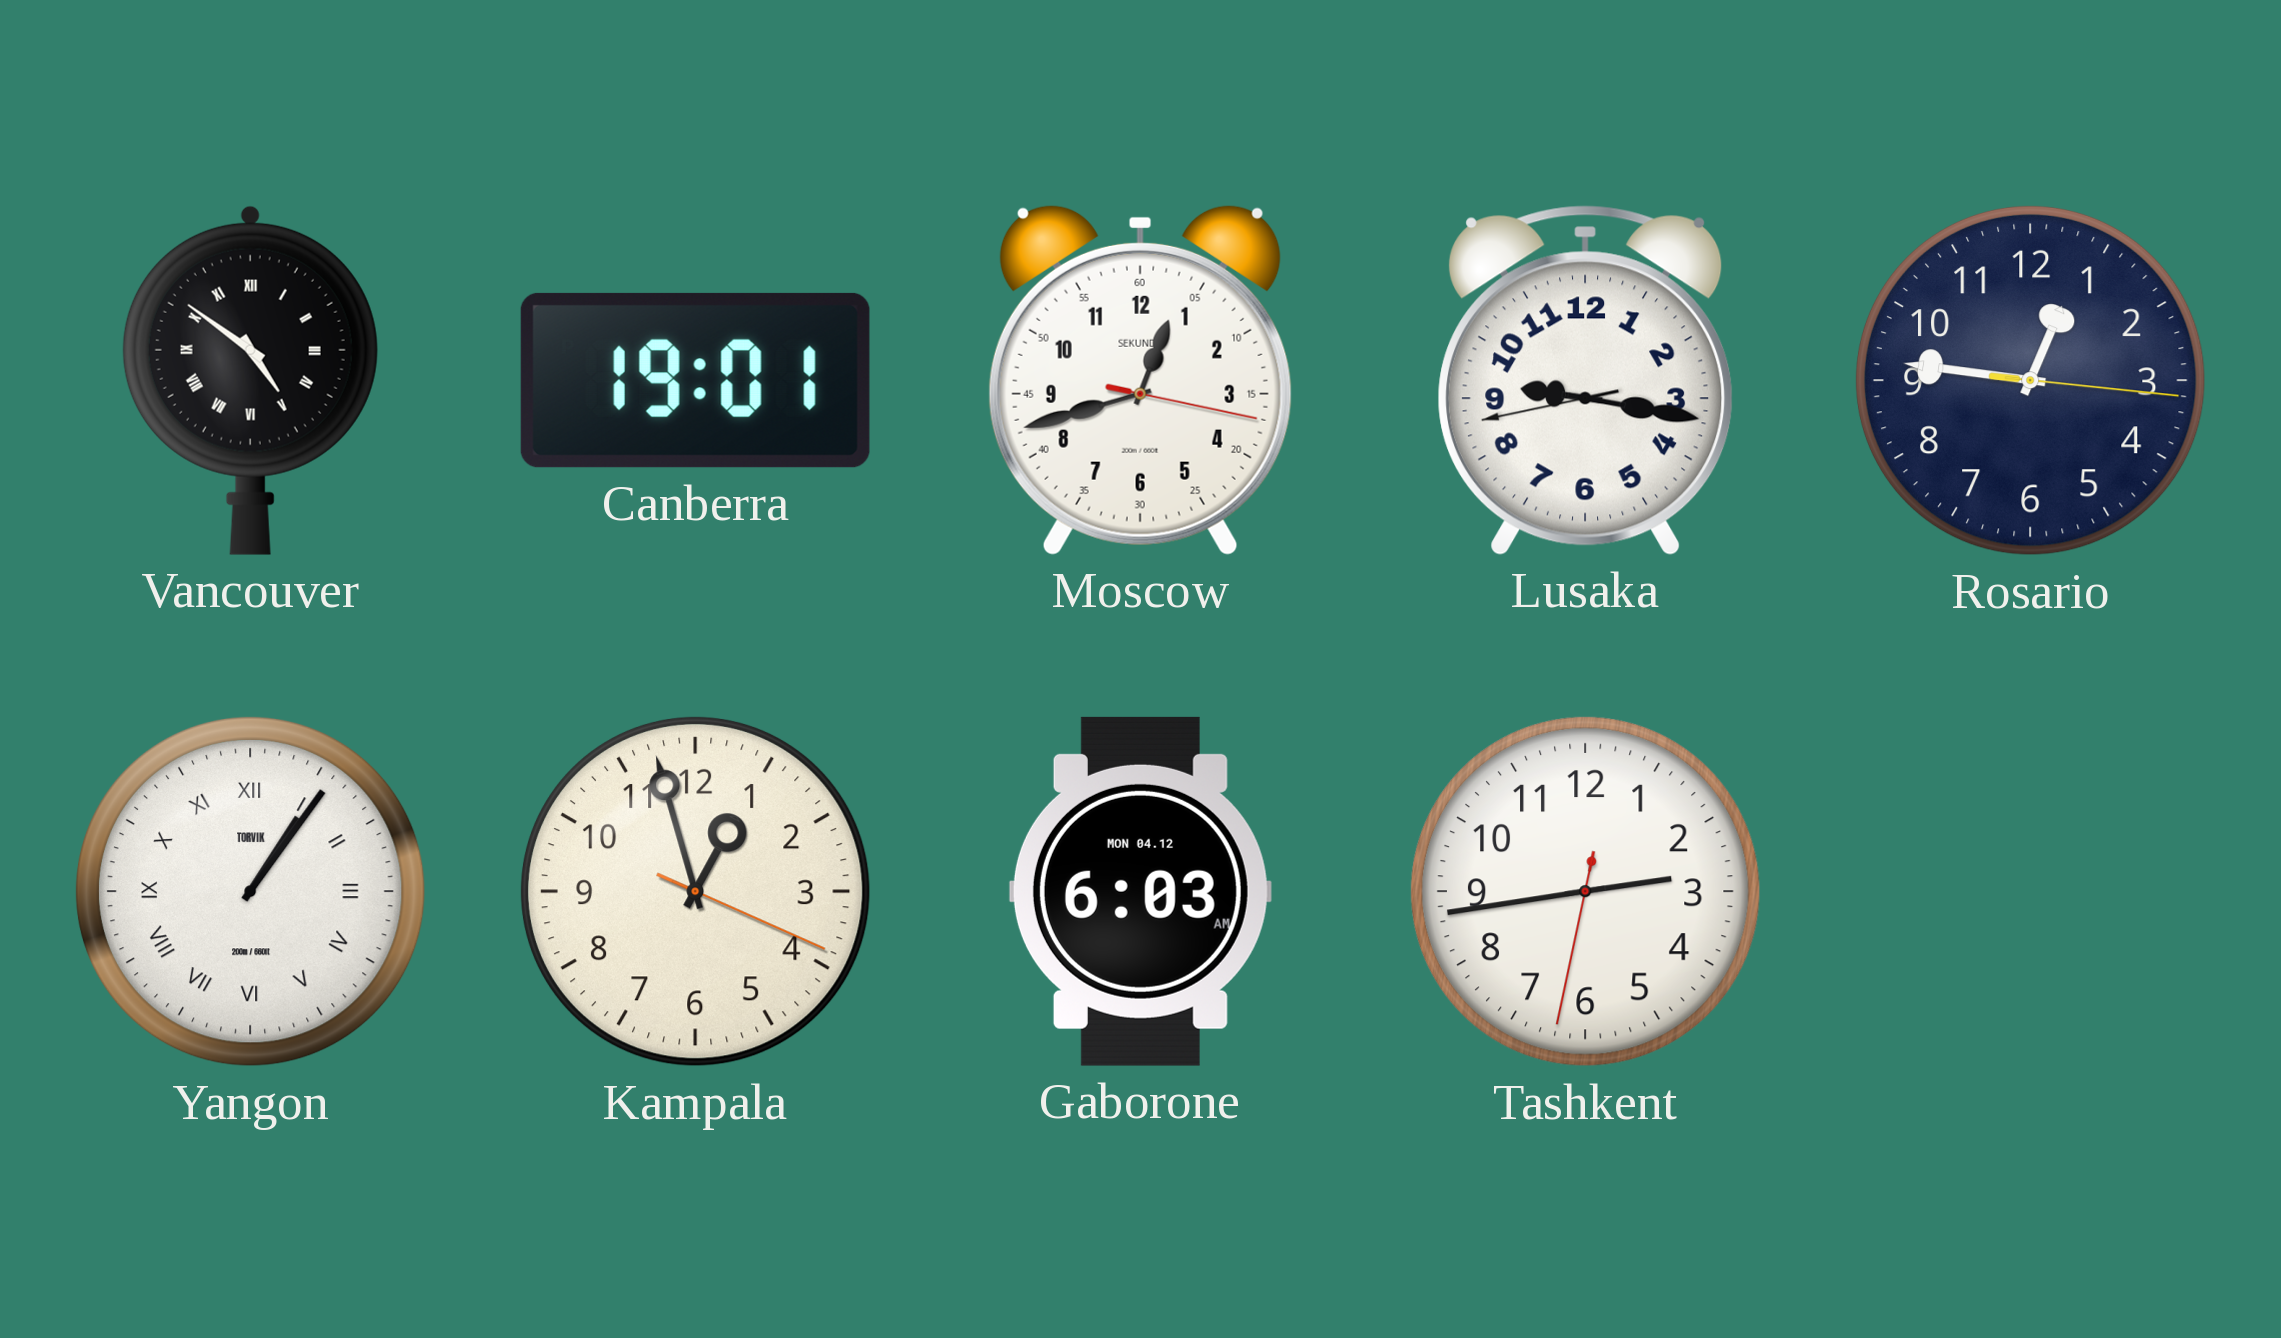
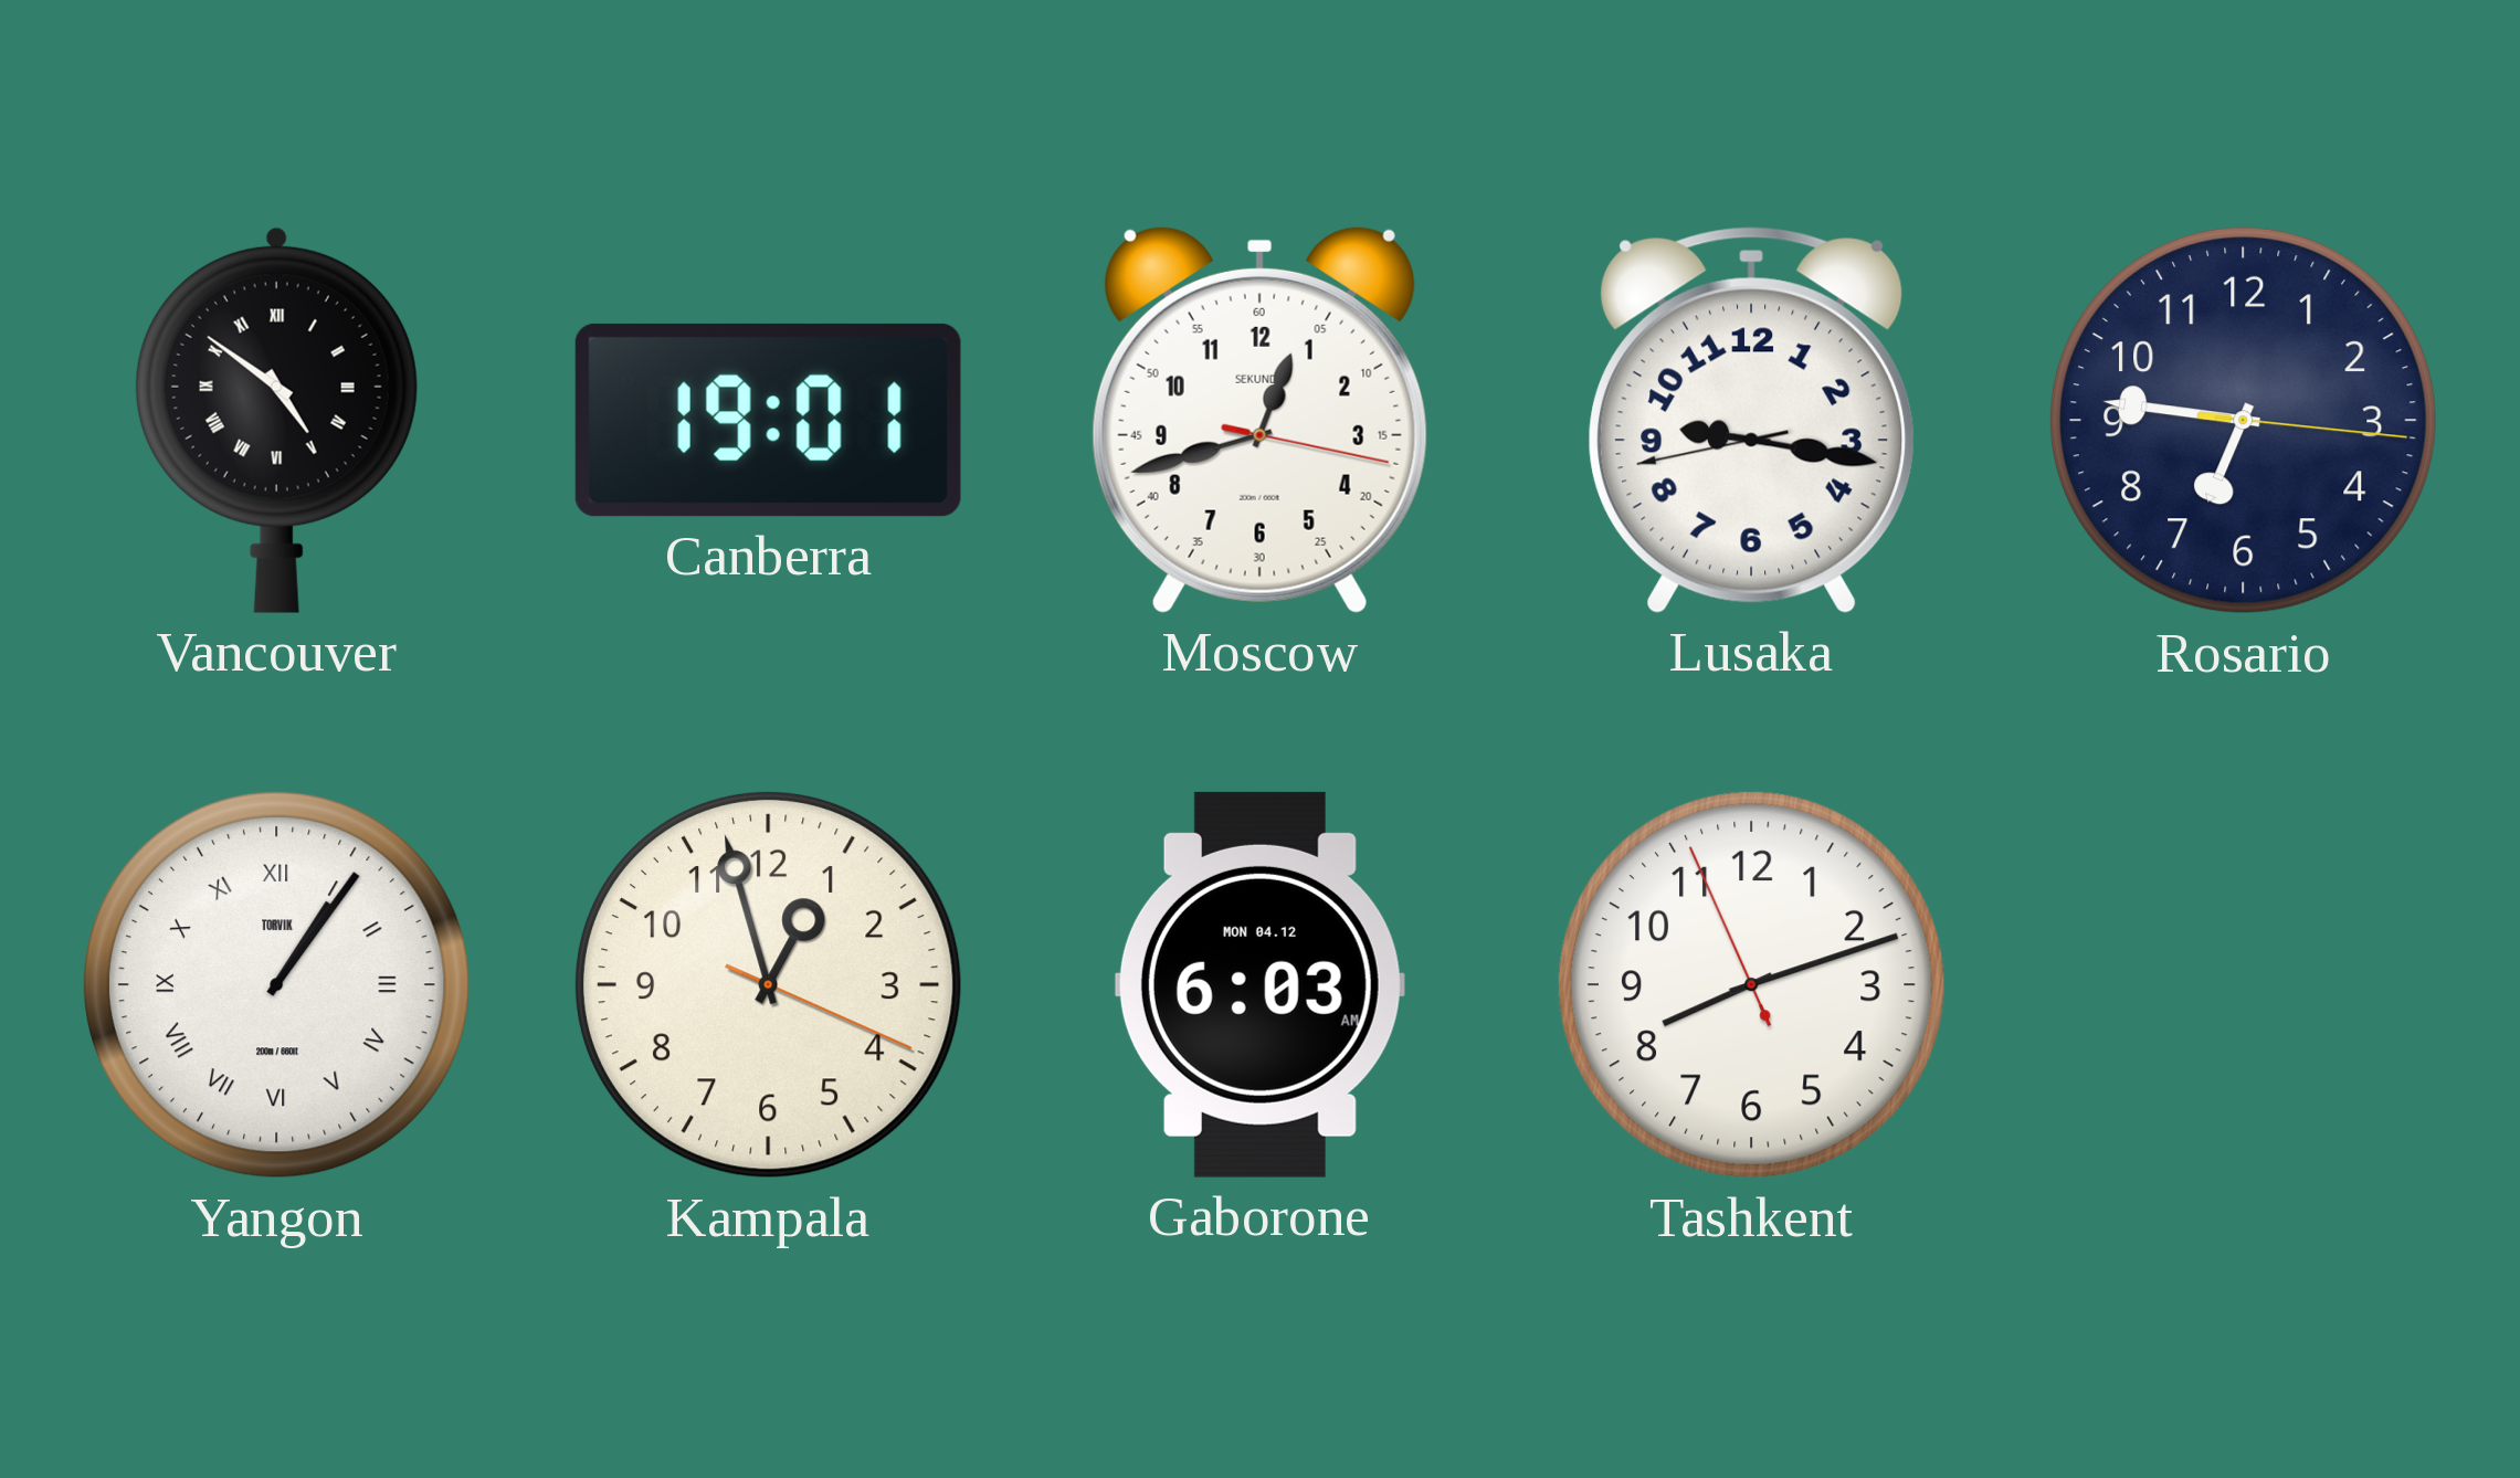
Rosario: 12:46 -> 6:46 (2243, 420)
Tashkent: 2:43 -> 8:11 (1751, 984)
